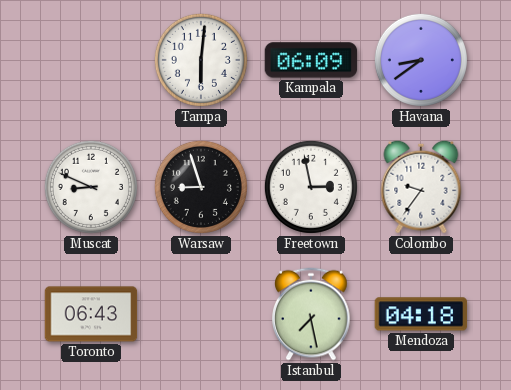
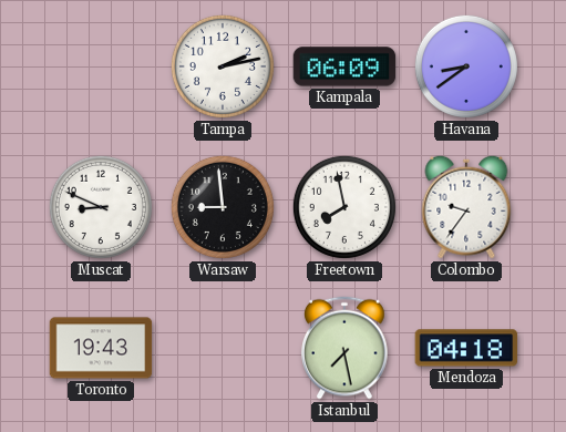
Tampa: 6:01 -> 2:13 (223, 66)
Warsaw: 8:57 -> 8:59 (223, 207)
Freetown: 2:58 -> 7:58 (344, 207)
Toronto: 06:43 -> 19:43 (101, 348)
